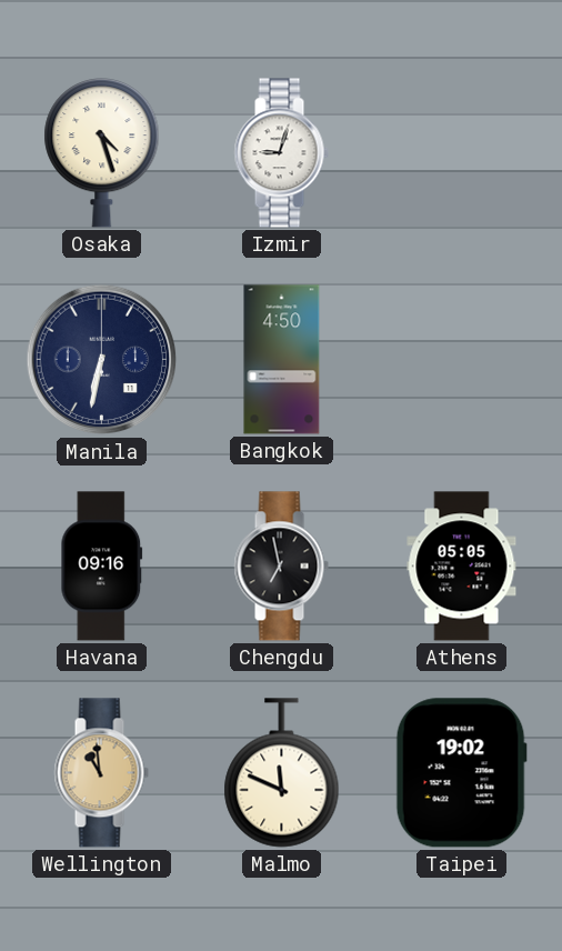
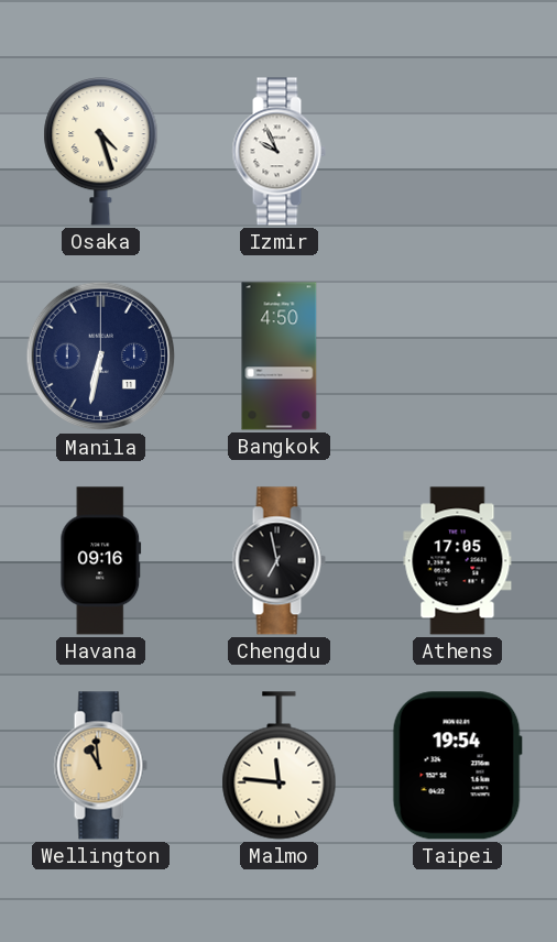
Izmir: 9:03 -> 9:56 (278, 152)
Athens: 05:05 -> 17:05 (458, 561)
Malmo: 11:49 -> 11:46 (280, 766)
Taipei: 19:02 -> 19:54 (457, 766)
